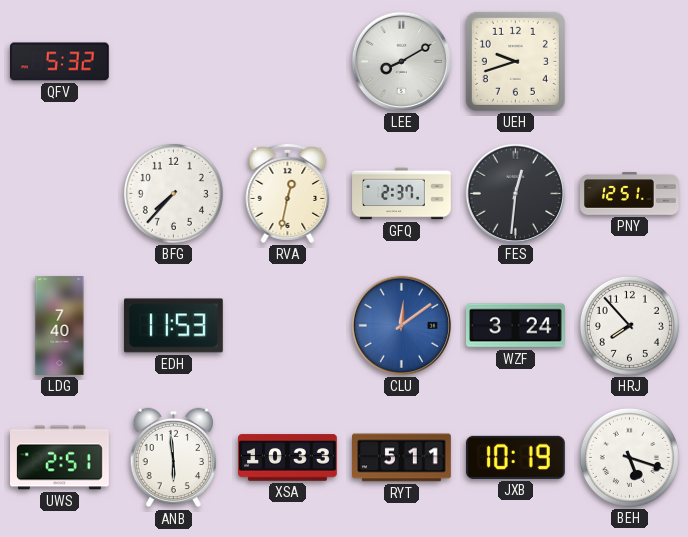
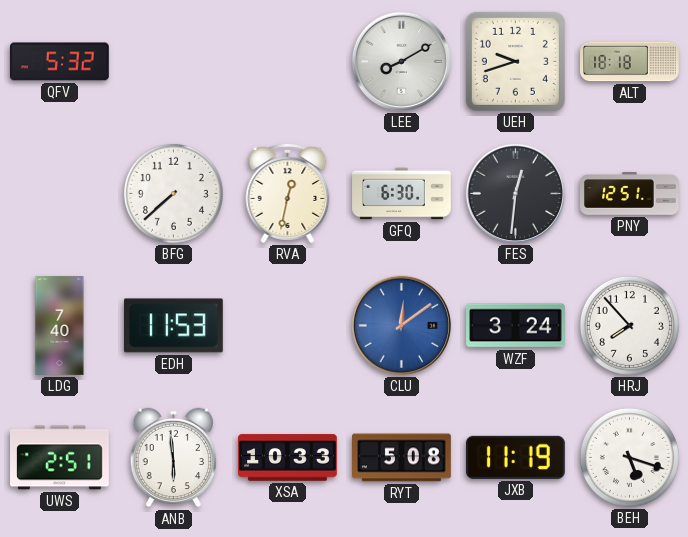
ALT: none -> 18:18 (630, 62)
BFG: 7:37 -> 7:38 (173, 193)
GFQ: 2:37 -> 6:30 (402, 194)
RYT: 5:11 -> 5:08 (402, 458)
JXB: 10:19 -> 11:19 (515, 457)
